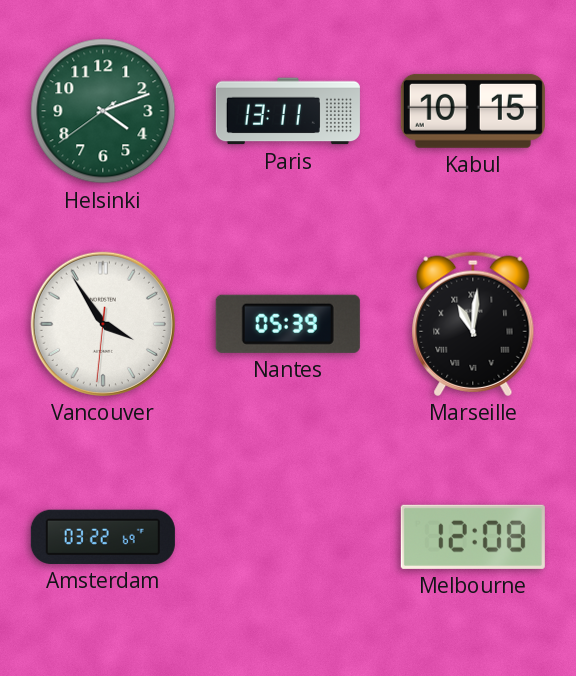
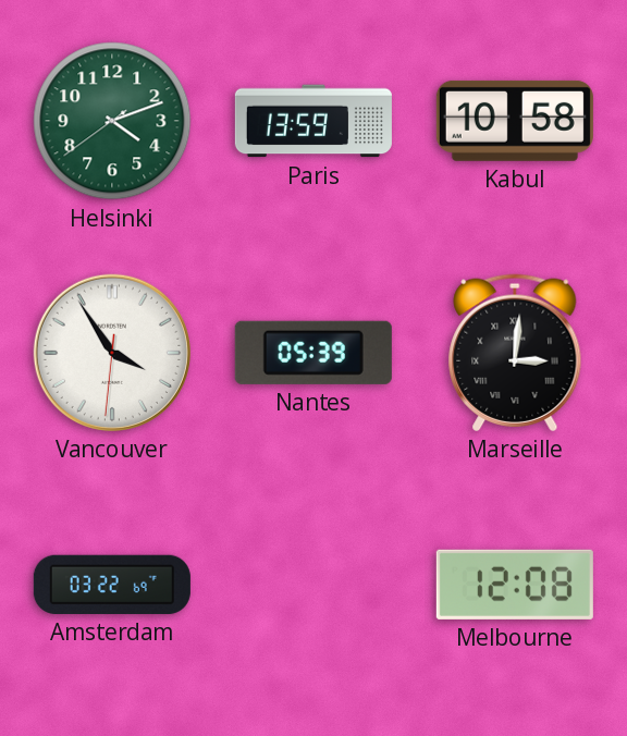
Paris: 13:11 -> 13:59 (313, 121)
Kabul: 10:15 -> 10:58 (515, 121)
Marseille: 11:01 -> 3:01 (515, 353)
